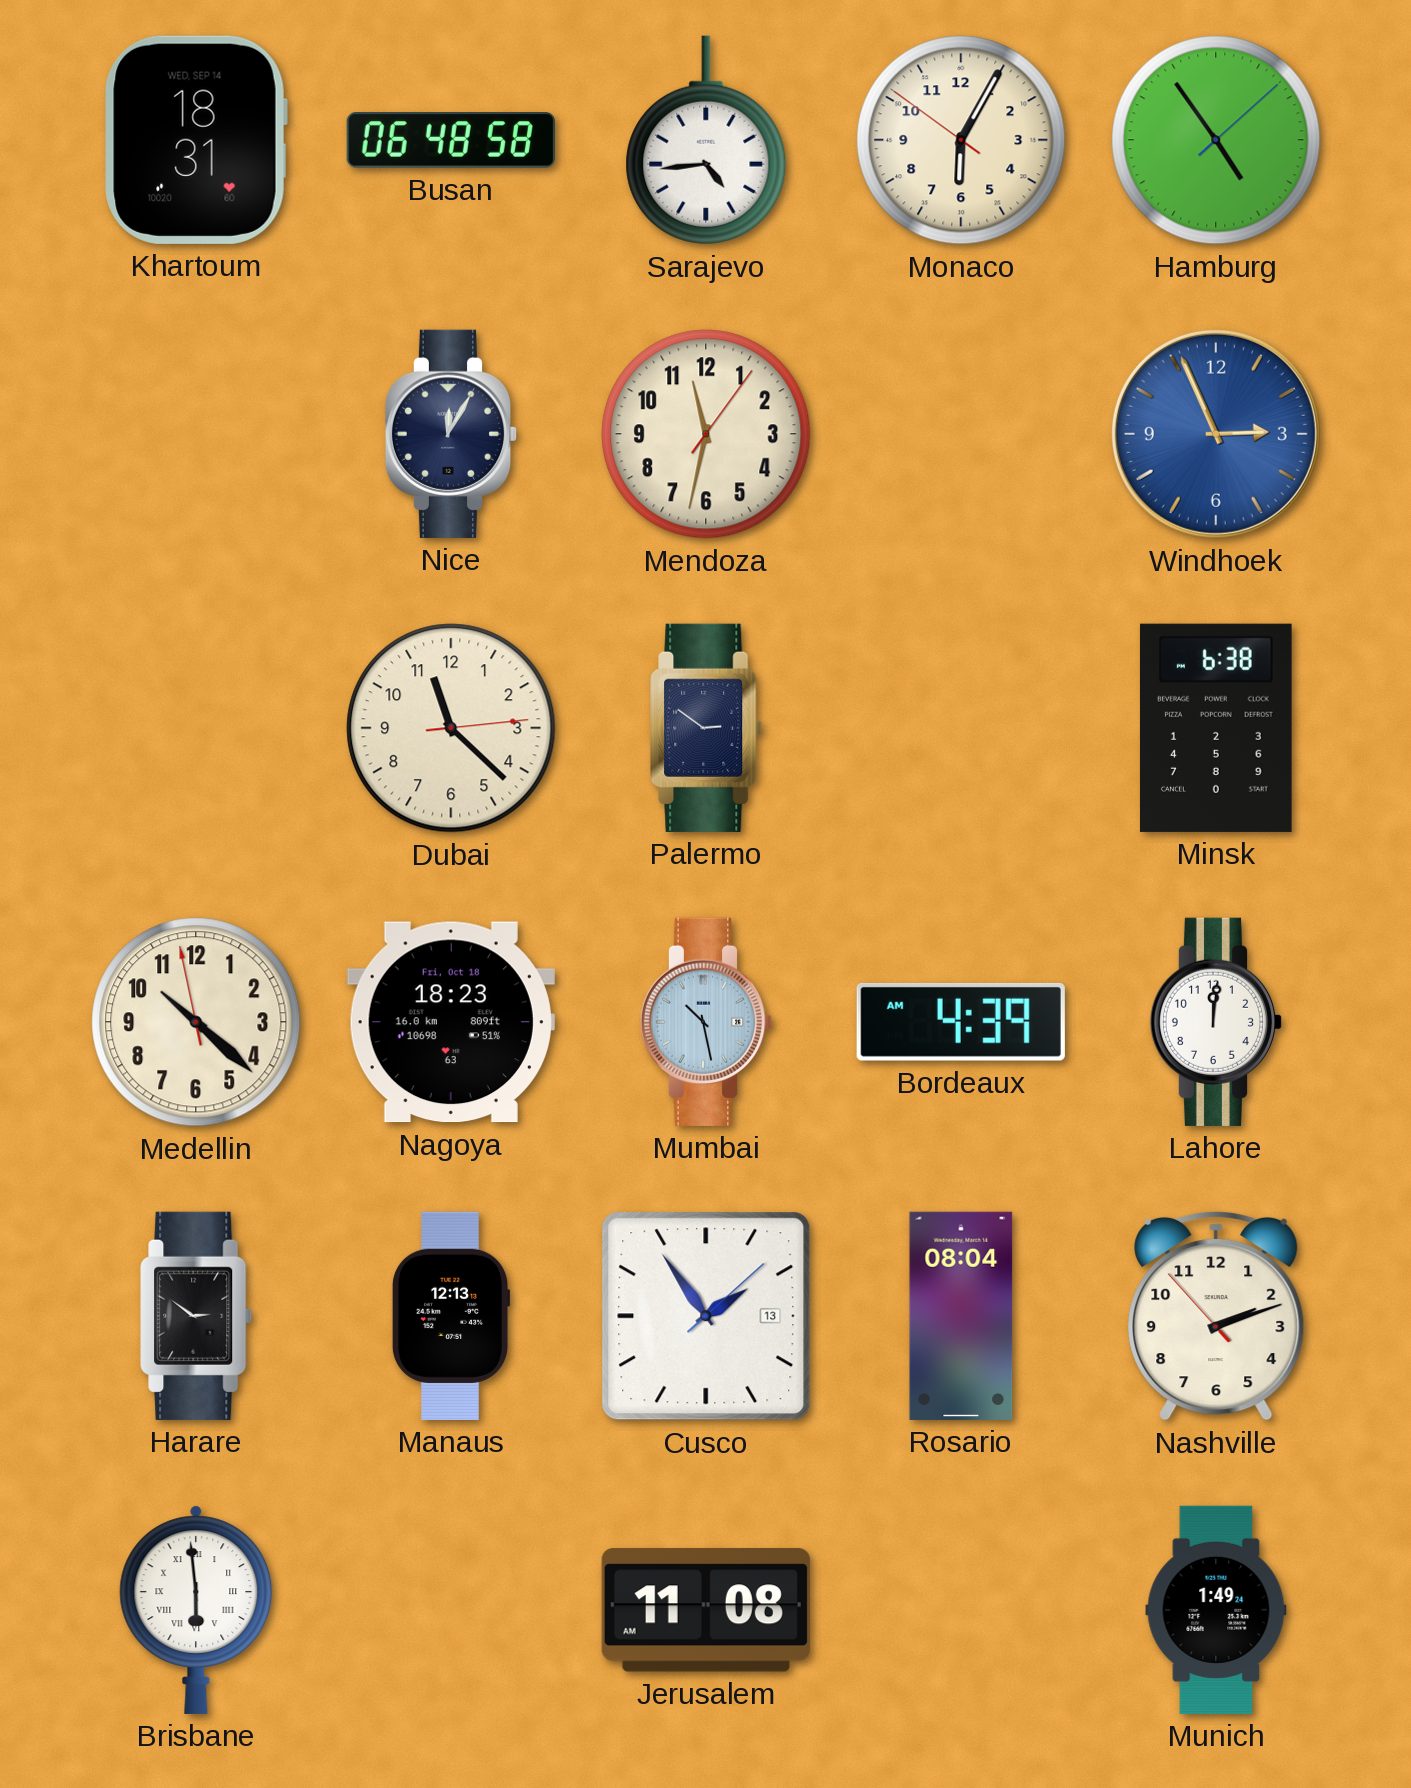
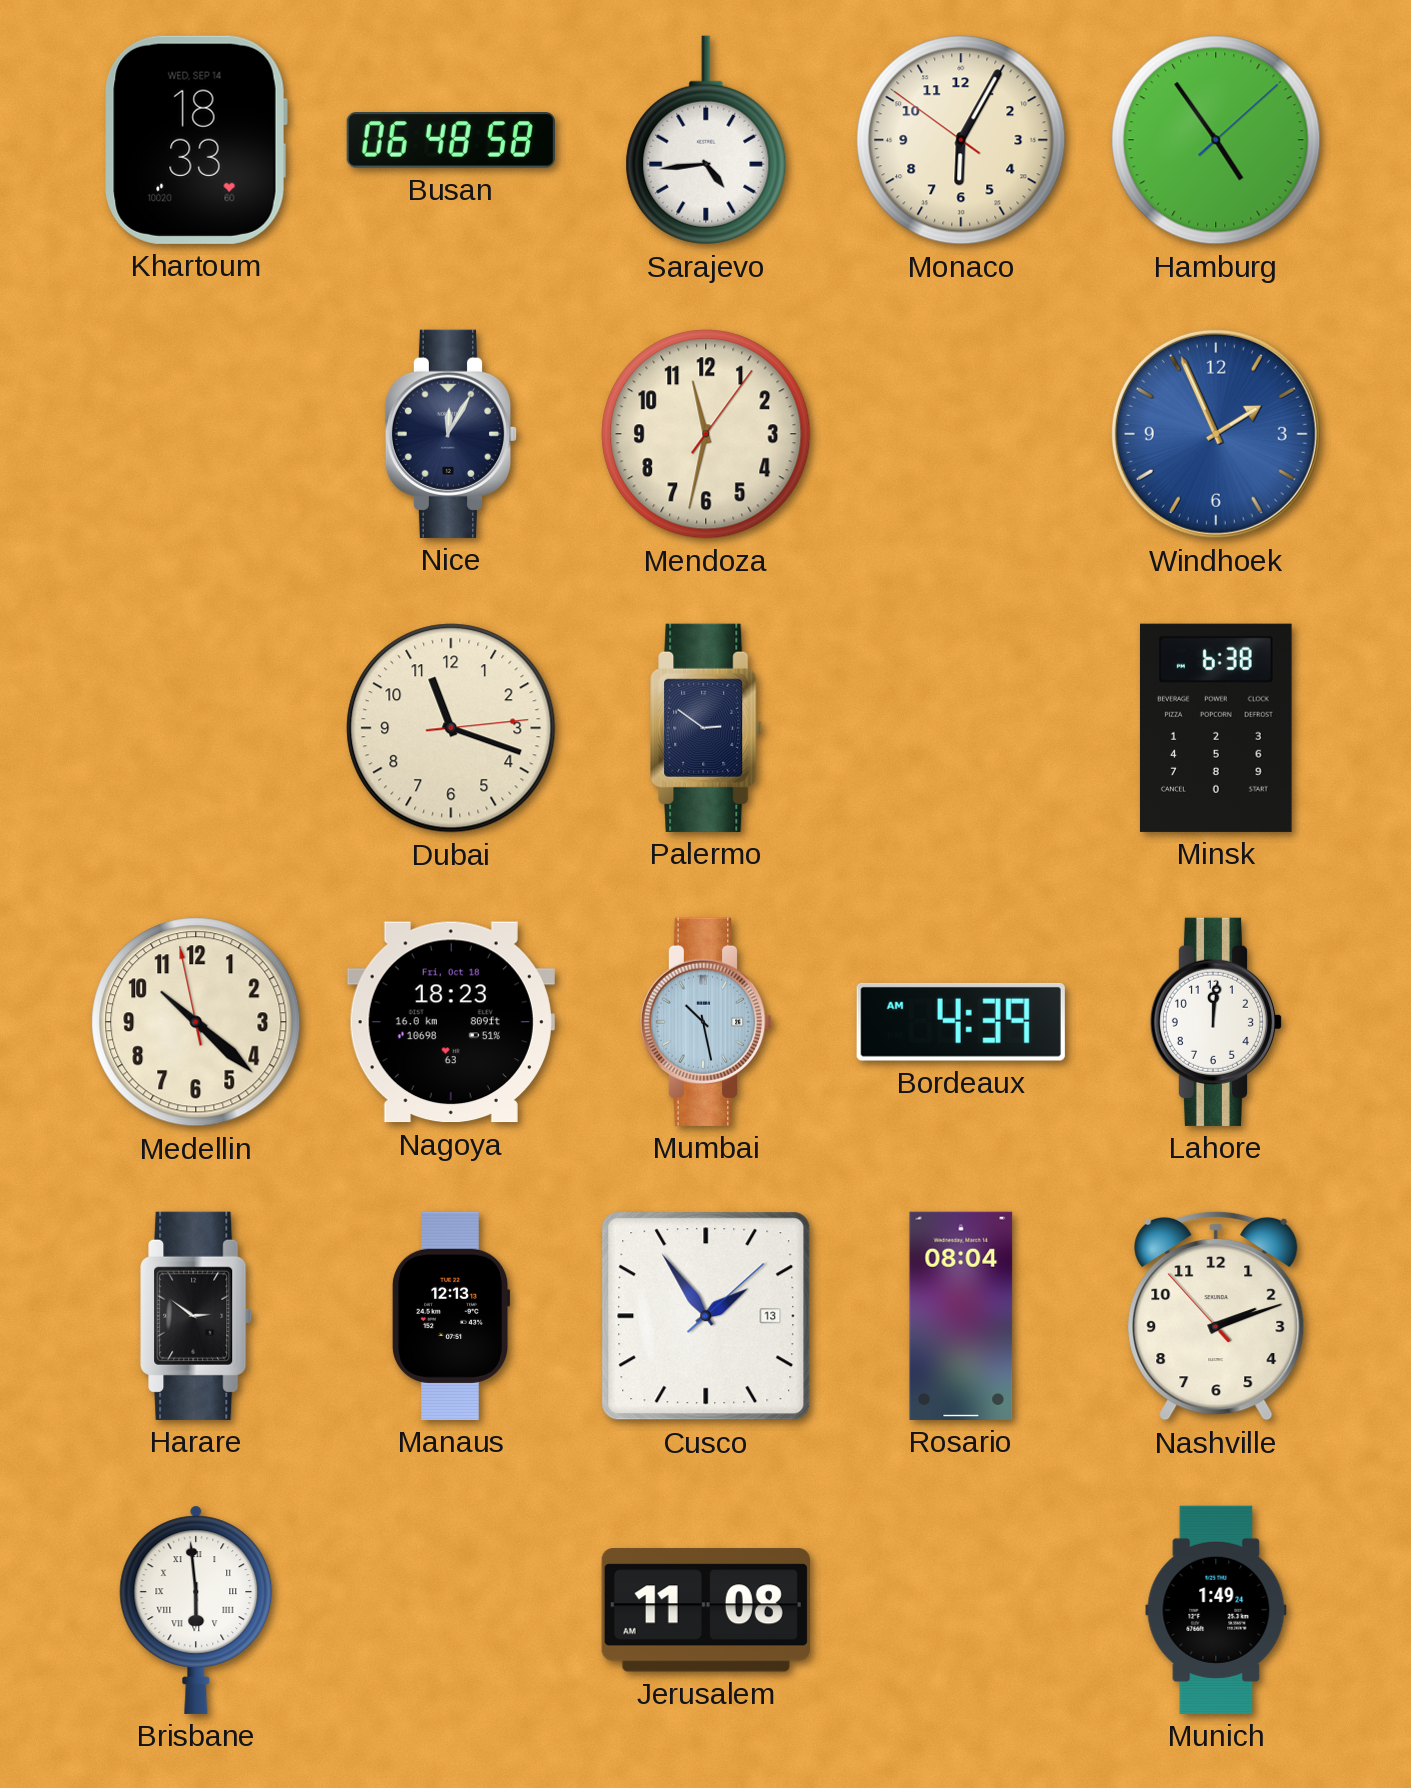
Khartoum: 18:31 -> 18:33 (196, 140)
Windhoek: 2:56 -> 1:56 (1216, 434)
Dubai: 11:22 -> 11:18 (451, 728)
